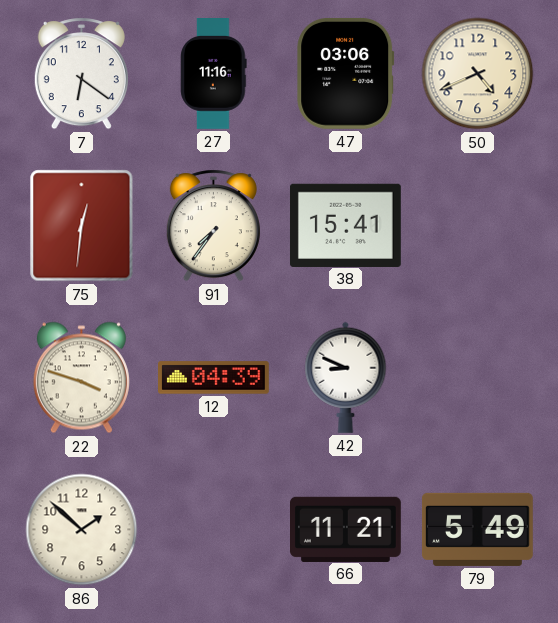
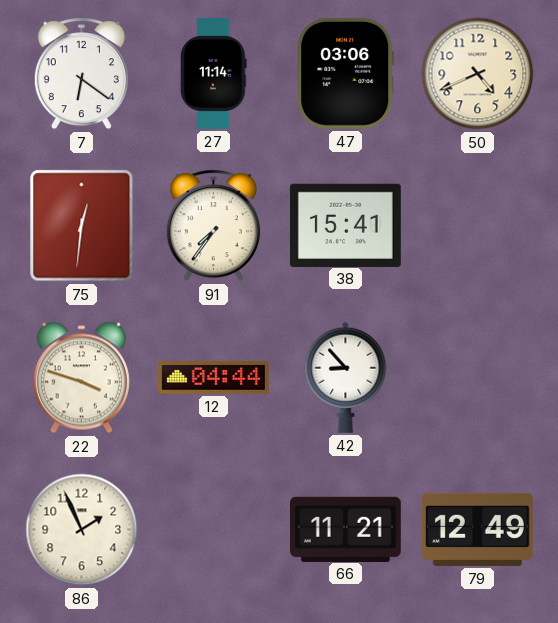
27: 11:16 -> 11:14 (214, 74)
12: 04:39 -> 04:44 (214, 378)
42: 8:49 -> 8:53 (346, 377)
86: 1:52 -> 1:56 (82, 530)
79: 5:49 -> 12:49 (478, 529)
